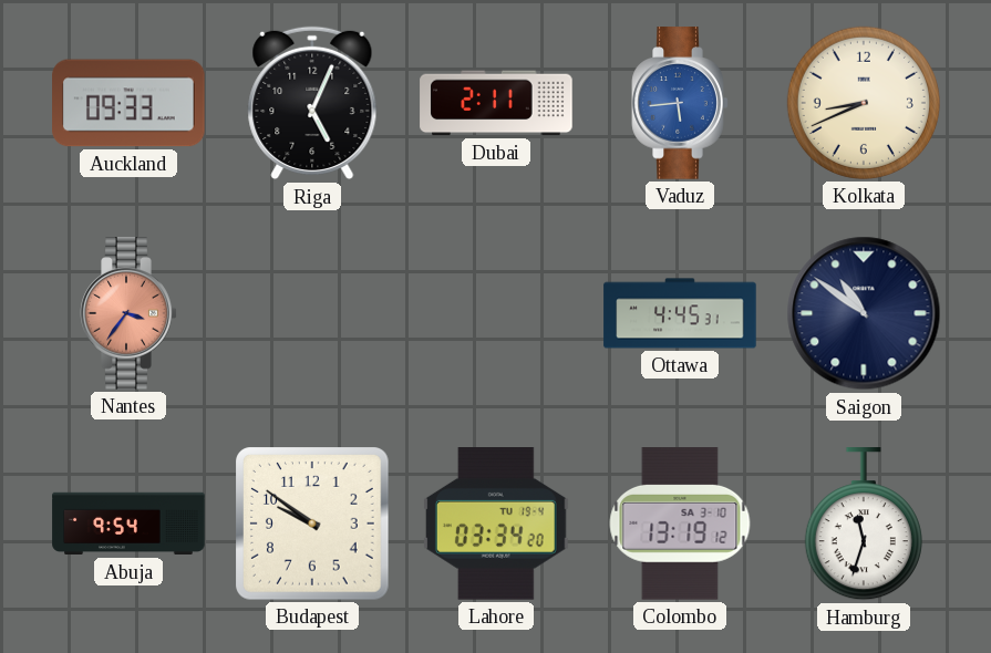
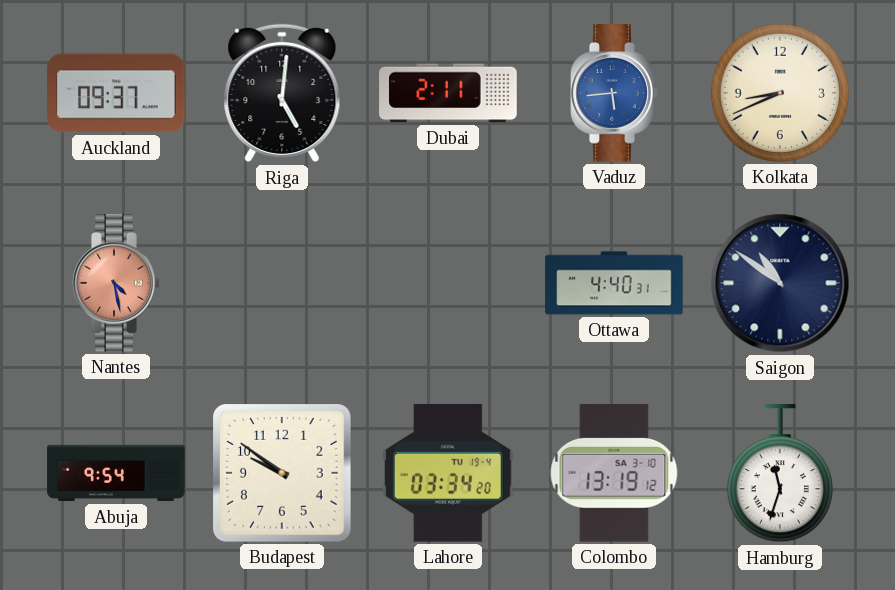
Auckland: 09:33 -> 09:37 (116, 93)
Riga: 5:04 -> 5:01 (282, 93)
Nantes: 3:36 -> 4:28 (116, 283)
Ottawa: 4:45 -> 4:40 (614, 283)
